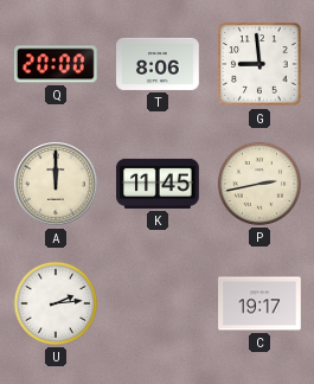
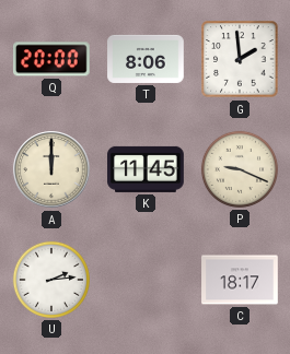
G: 8:59 -> 1:59 (240, 59)
P: 2:43 -> 9:19 (240, 169)
C: 19:17 -> 18:17 (240, 280)
